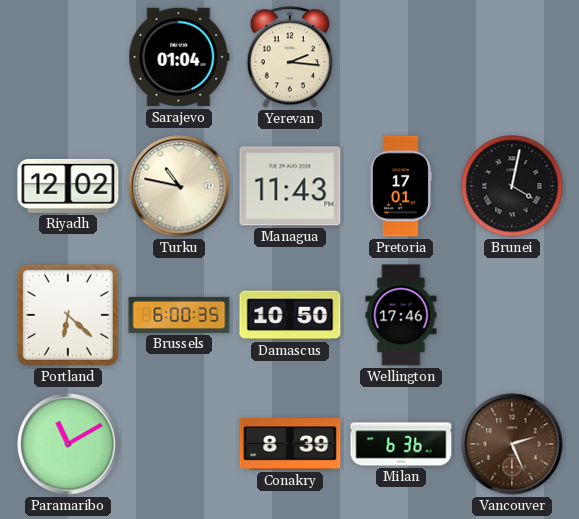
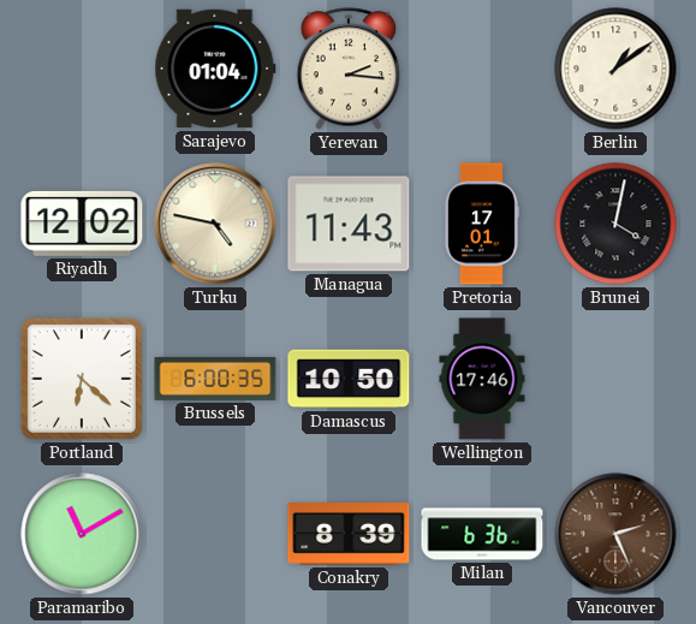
Berlin: none -> 1:09 (615, 69)
Turku: 10:47 -> 4:47 (215, 224)
